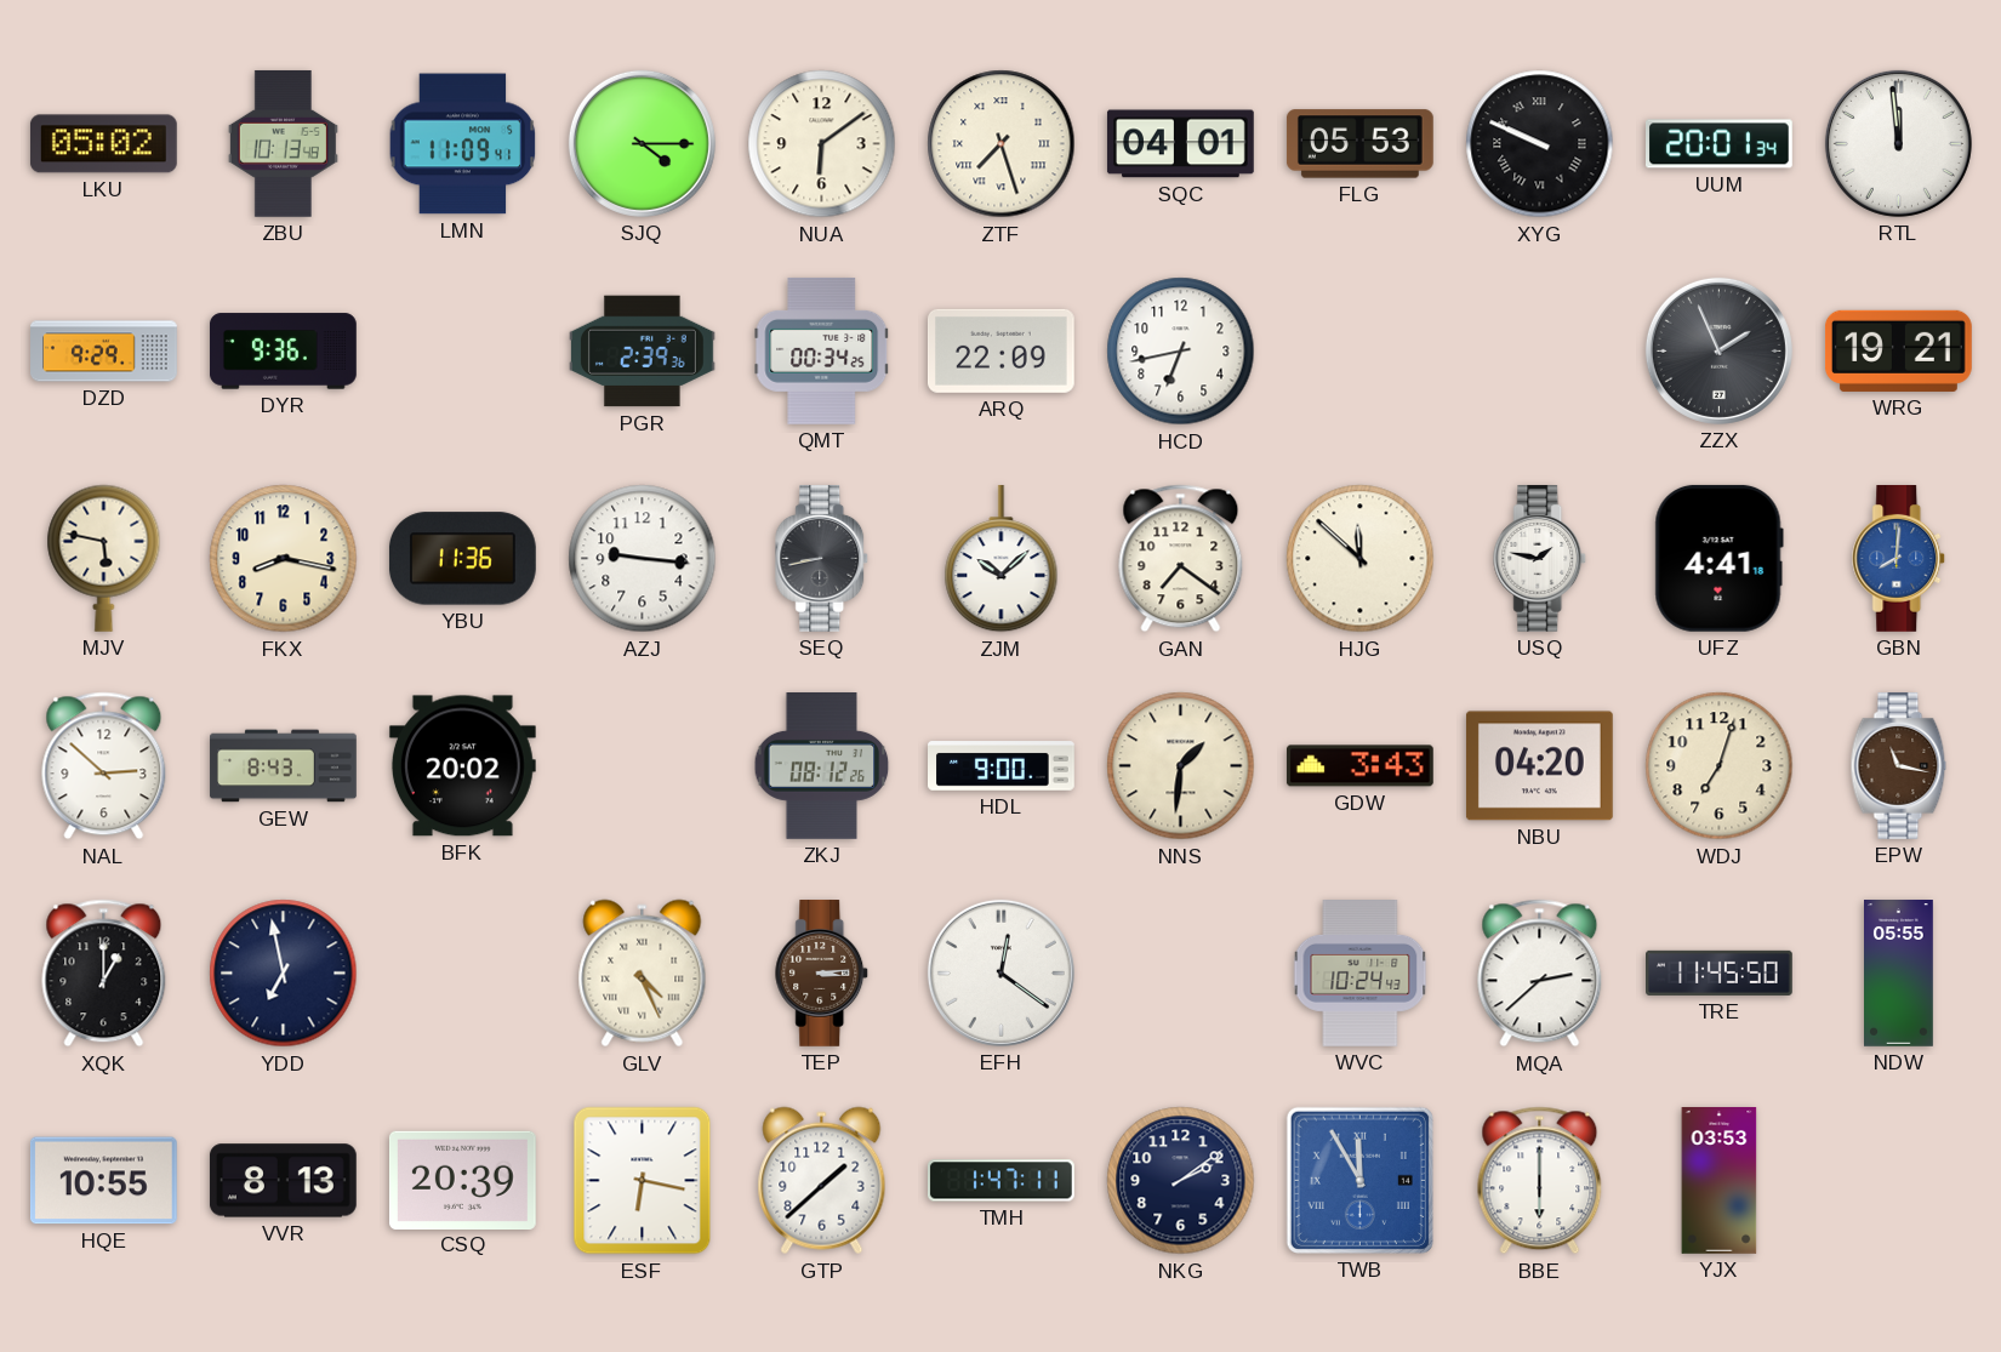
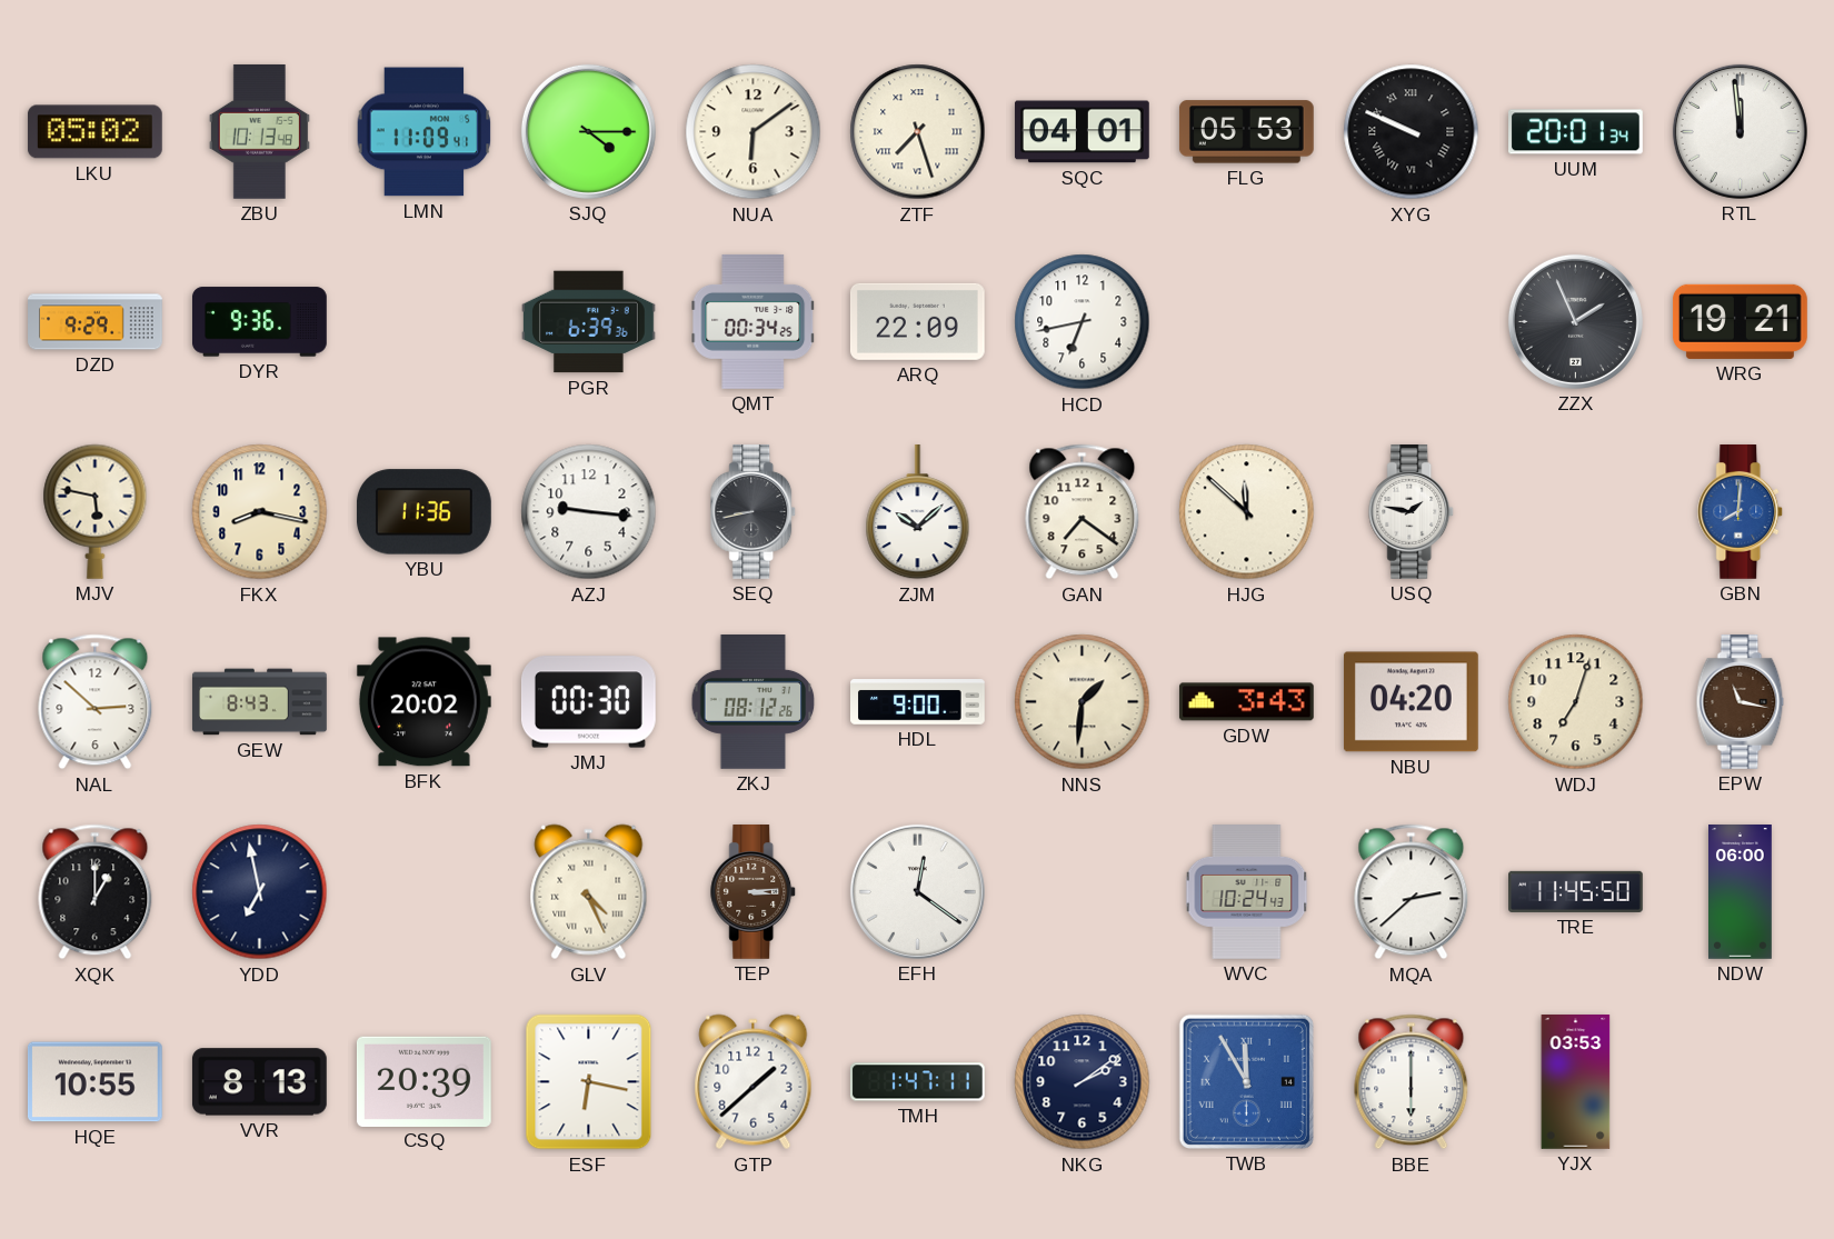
PGR: 2:39 -> 6:39 (589, 322)
UFZ: 4:41 -> none (1718, 558)
JMJ: none -> 00:30 (588, 702)
NDW: 05:55 -> 06:00 (1741, 892)
